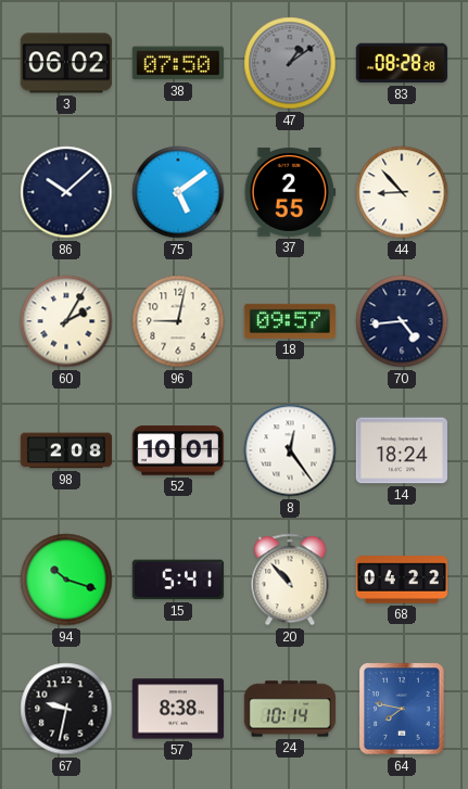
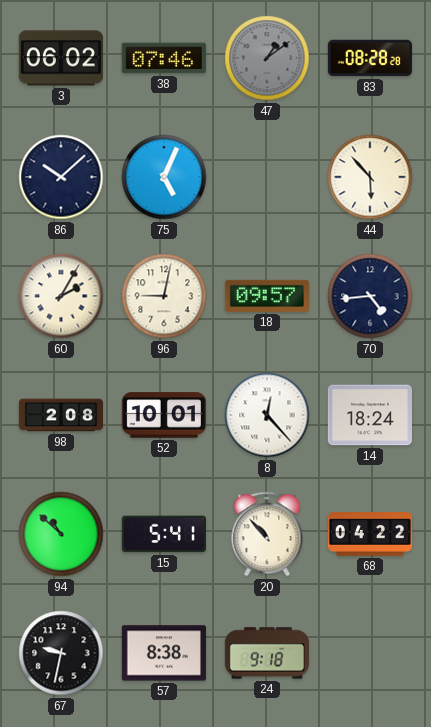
38: 07:50 -> 07:46 (164, 58)
75: 5:09 -> 5:04 (164, 177)
37: 2:55 -> none (290, 193)
44: 8:53 -> 5:53 (370, 177)
8: 12:24 -> 12:23 (267, 415)
94: 10:18 -> 10:52 (61, 534)
24: 10:14 -> 9:18 (266, 653)
64: 7:47 -> none (402, 709)
